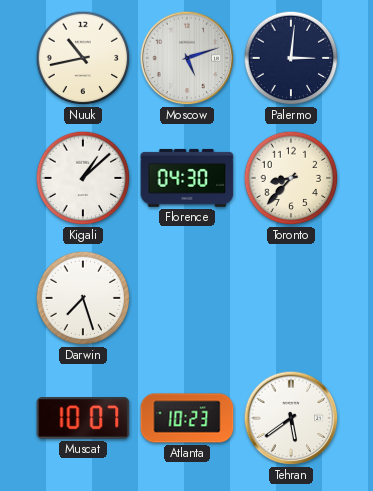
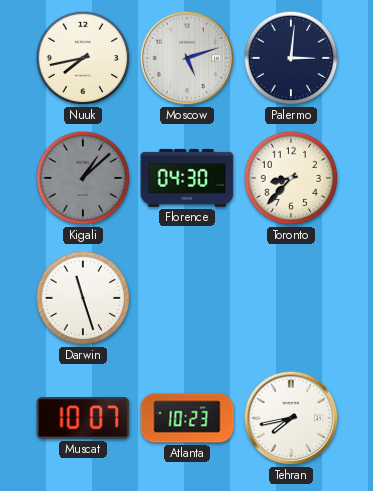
Nuuk: 10:43 -> 7:43 (83, 58)
Kigali dial: white -> grey (83, 178)
Darwin: 7:27 -> 11:27 (83, 298)
Tehran: 5:39 -> 7:43 (291, 418)
